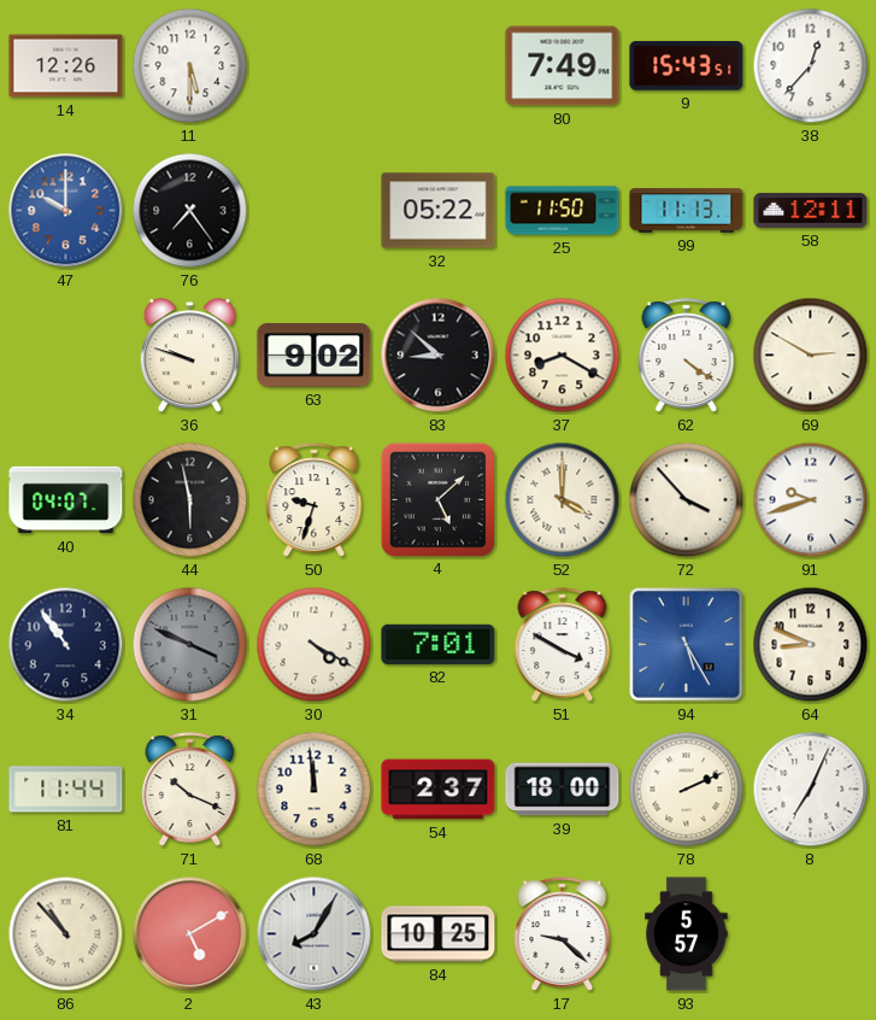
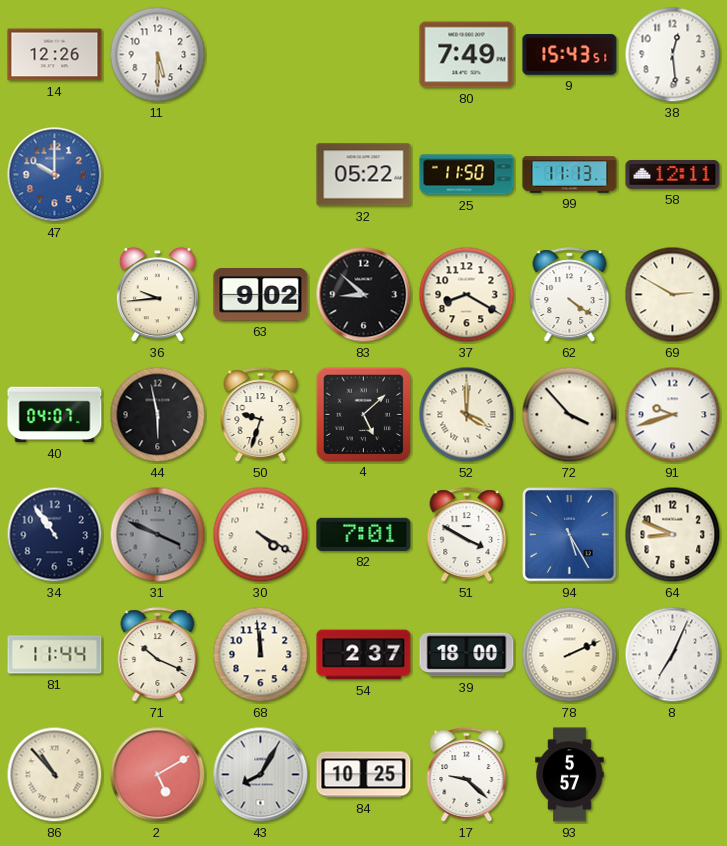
38: 12:37 -> 12:29 (673, 55)
76: 7:24 -> none (190, 211)
36: 9:48 -> 9:44 (157, 295)
